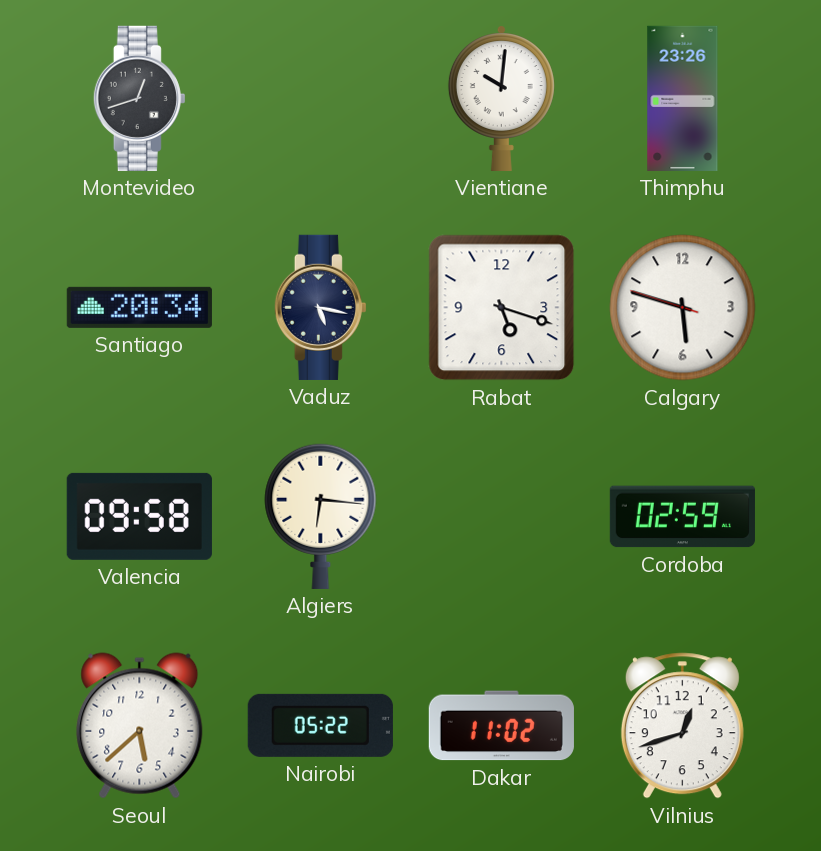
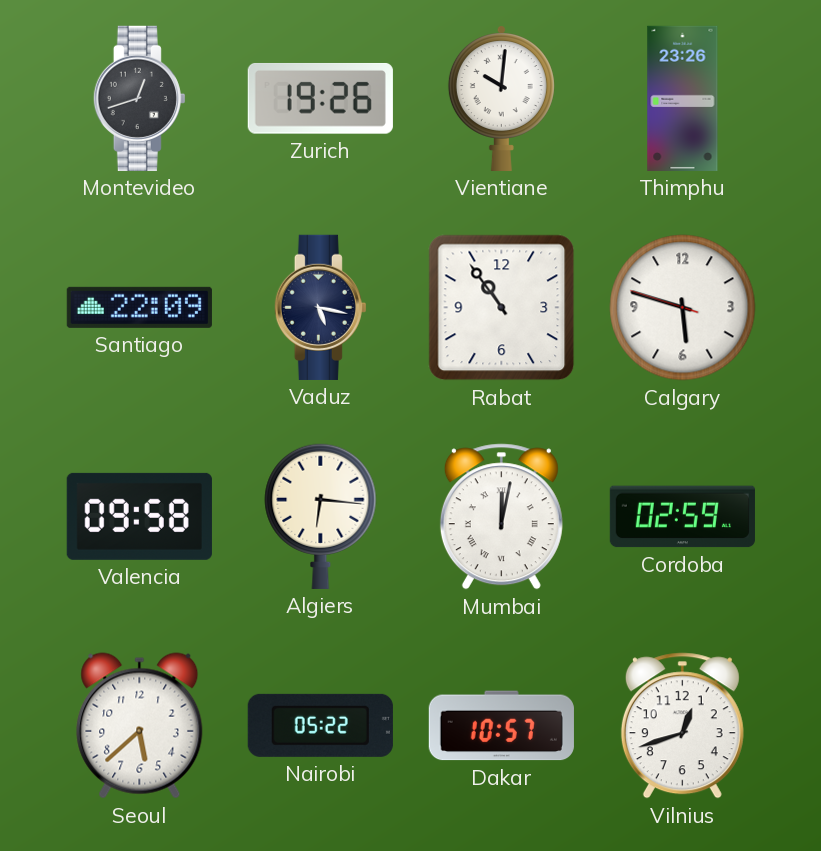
Zurich: none -> 19:26 (320, 98)
Santiago: 20:34 -> 22:09 (139, 307)
Rabat: 5:18 -> 10:54 (502, 308)
Mumbai: none -> 12:02 (501, 517)
Dakar: 11:02 -> 10:57 (501, 726)
